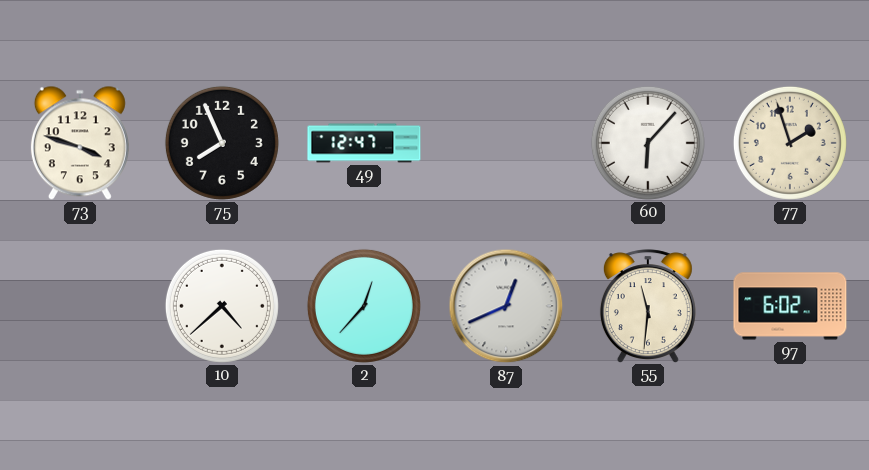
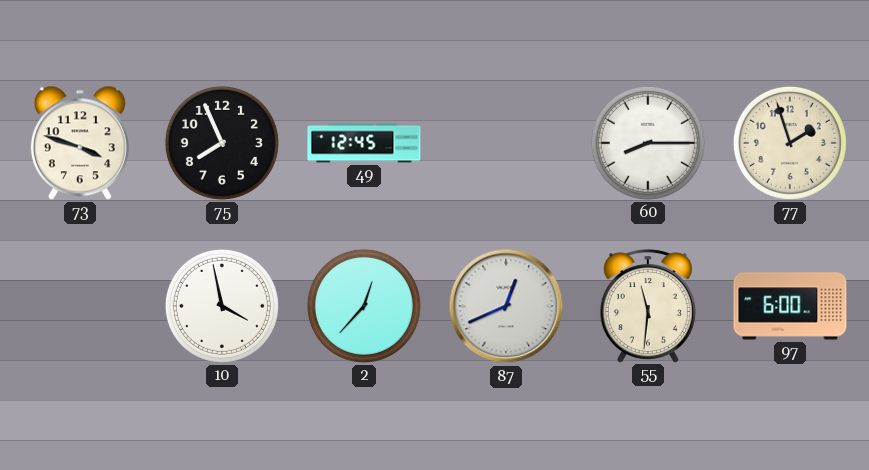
49: 12:47 -> 12:45 (364, 143)
60: 6:07 -> 8:15 (648, 143)
10: 4:38 -> 3:58 (222, 306)
97: 6:02 -> 6:00 (790, 306)
